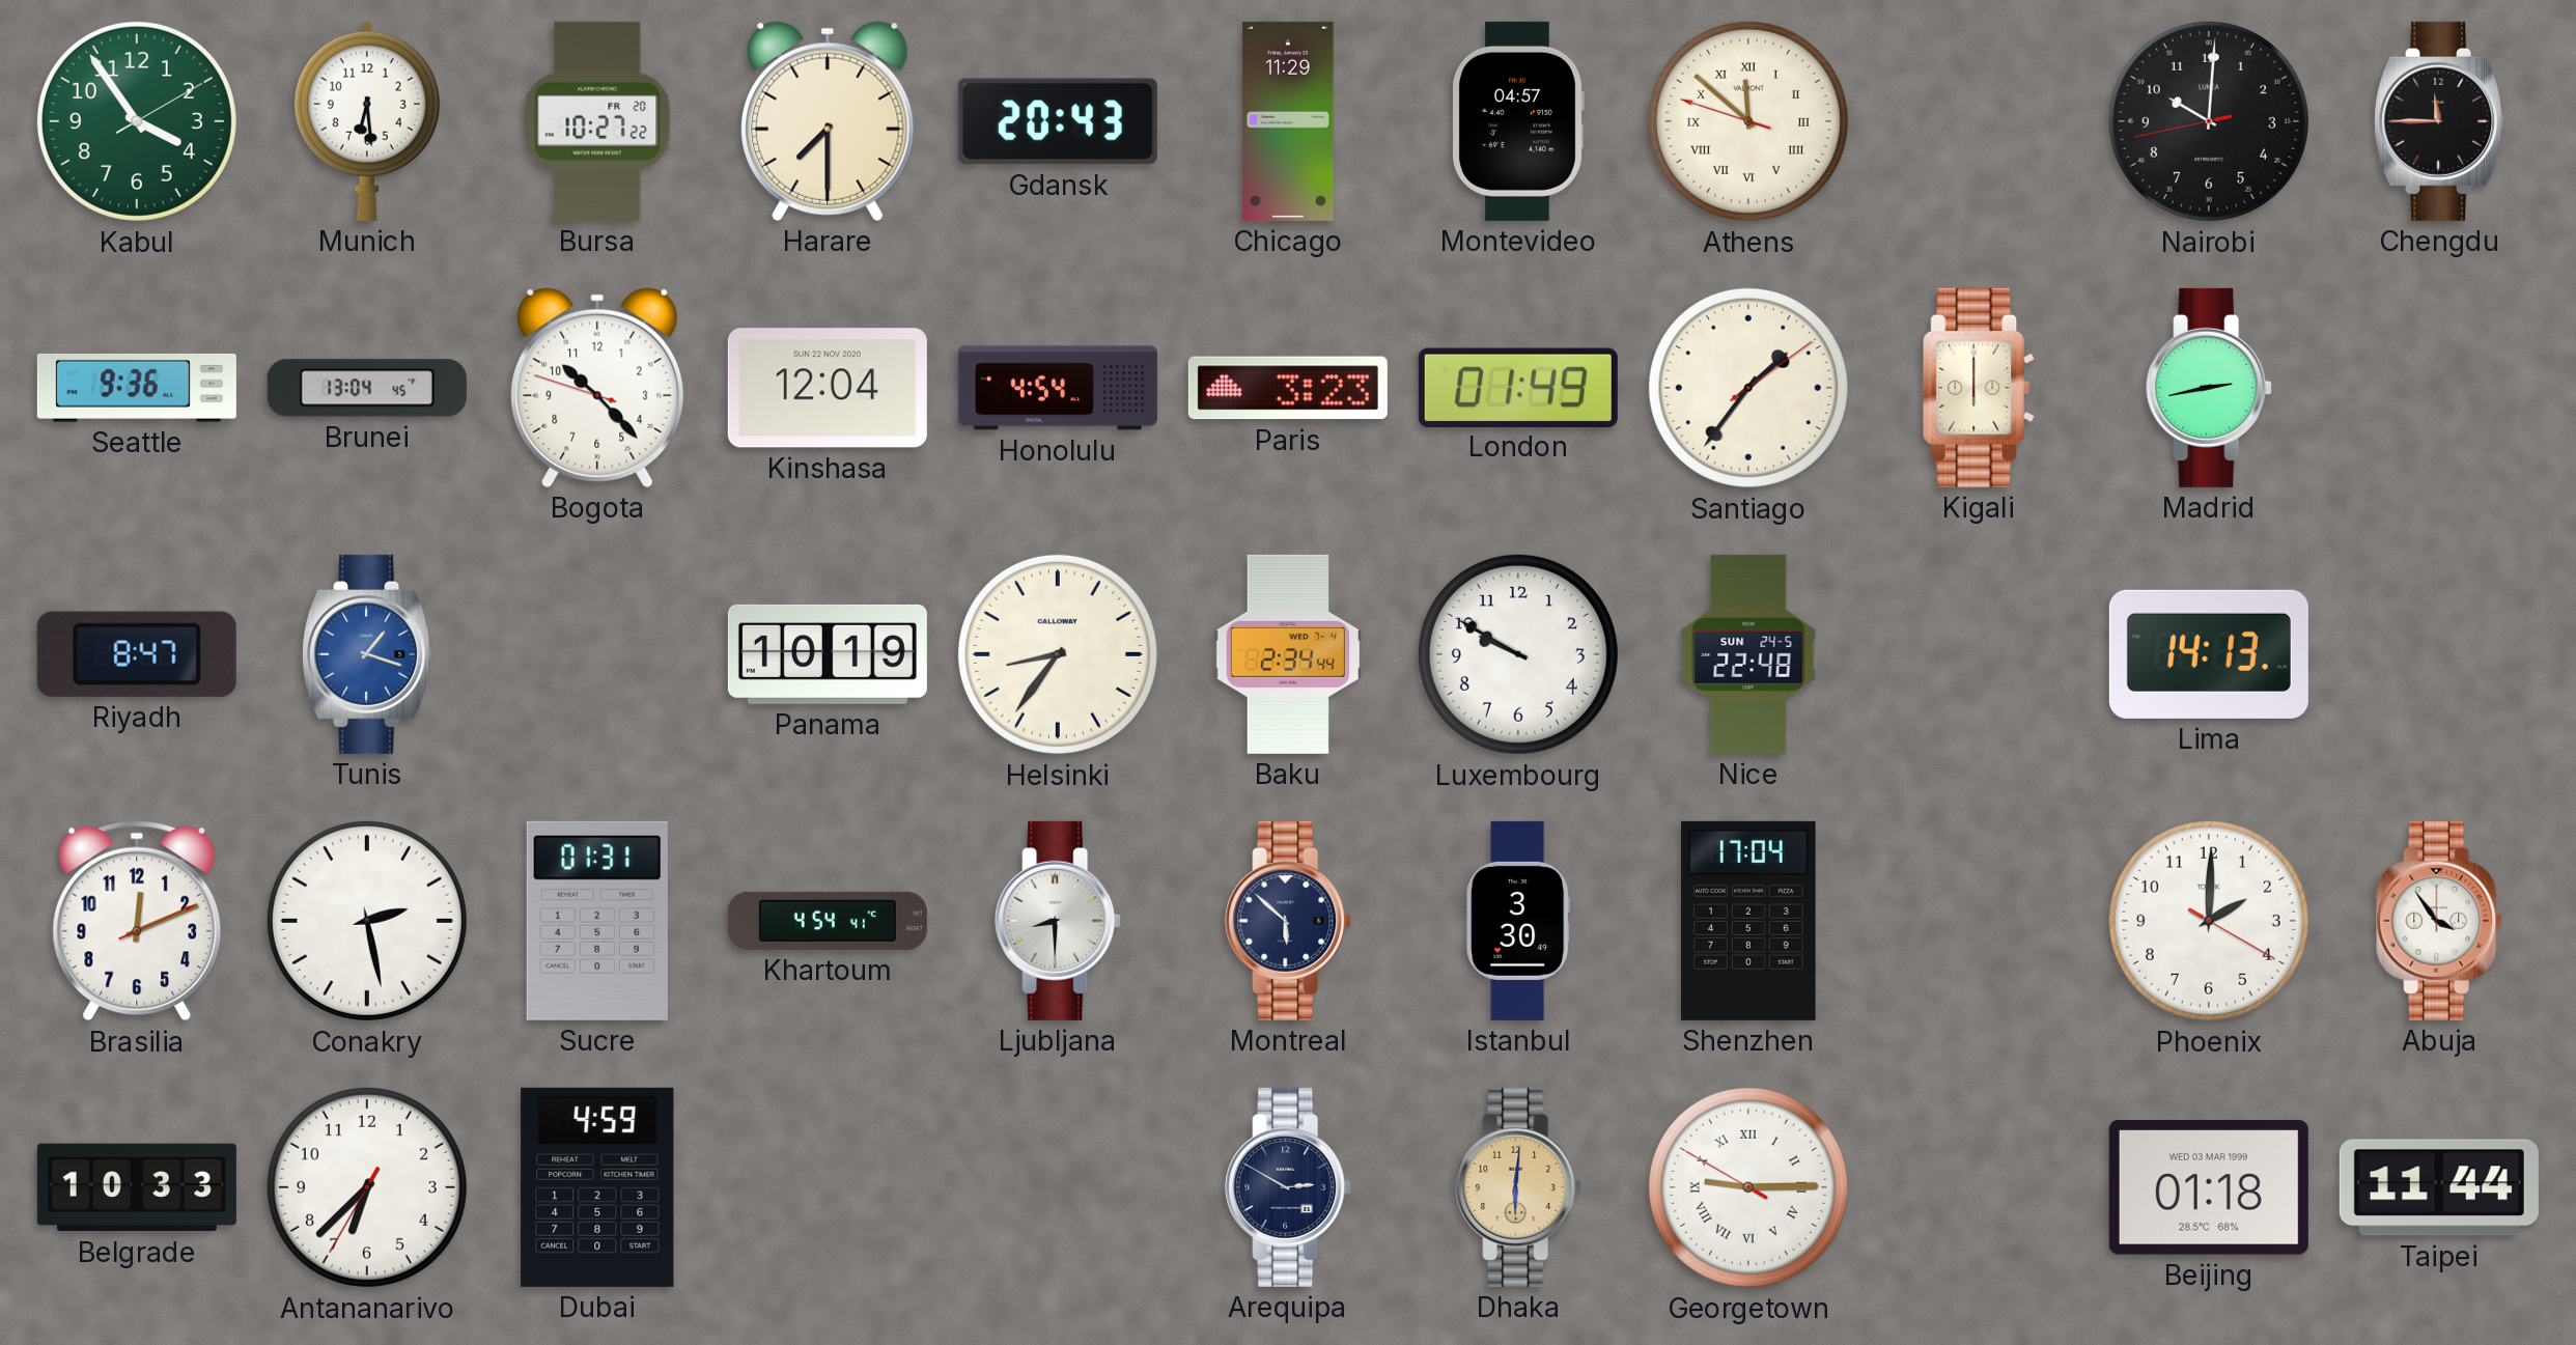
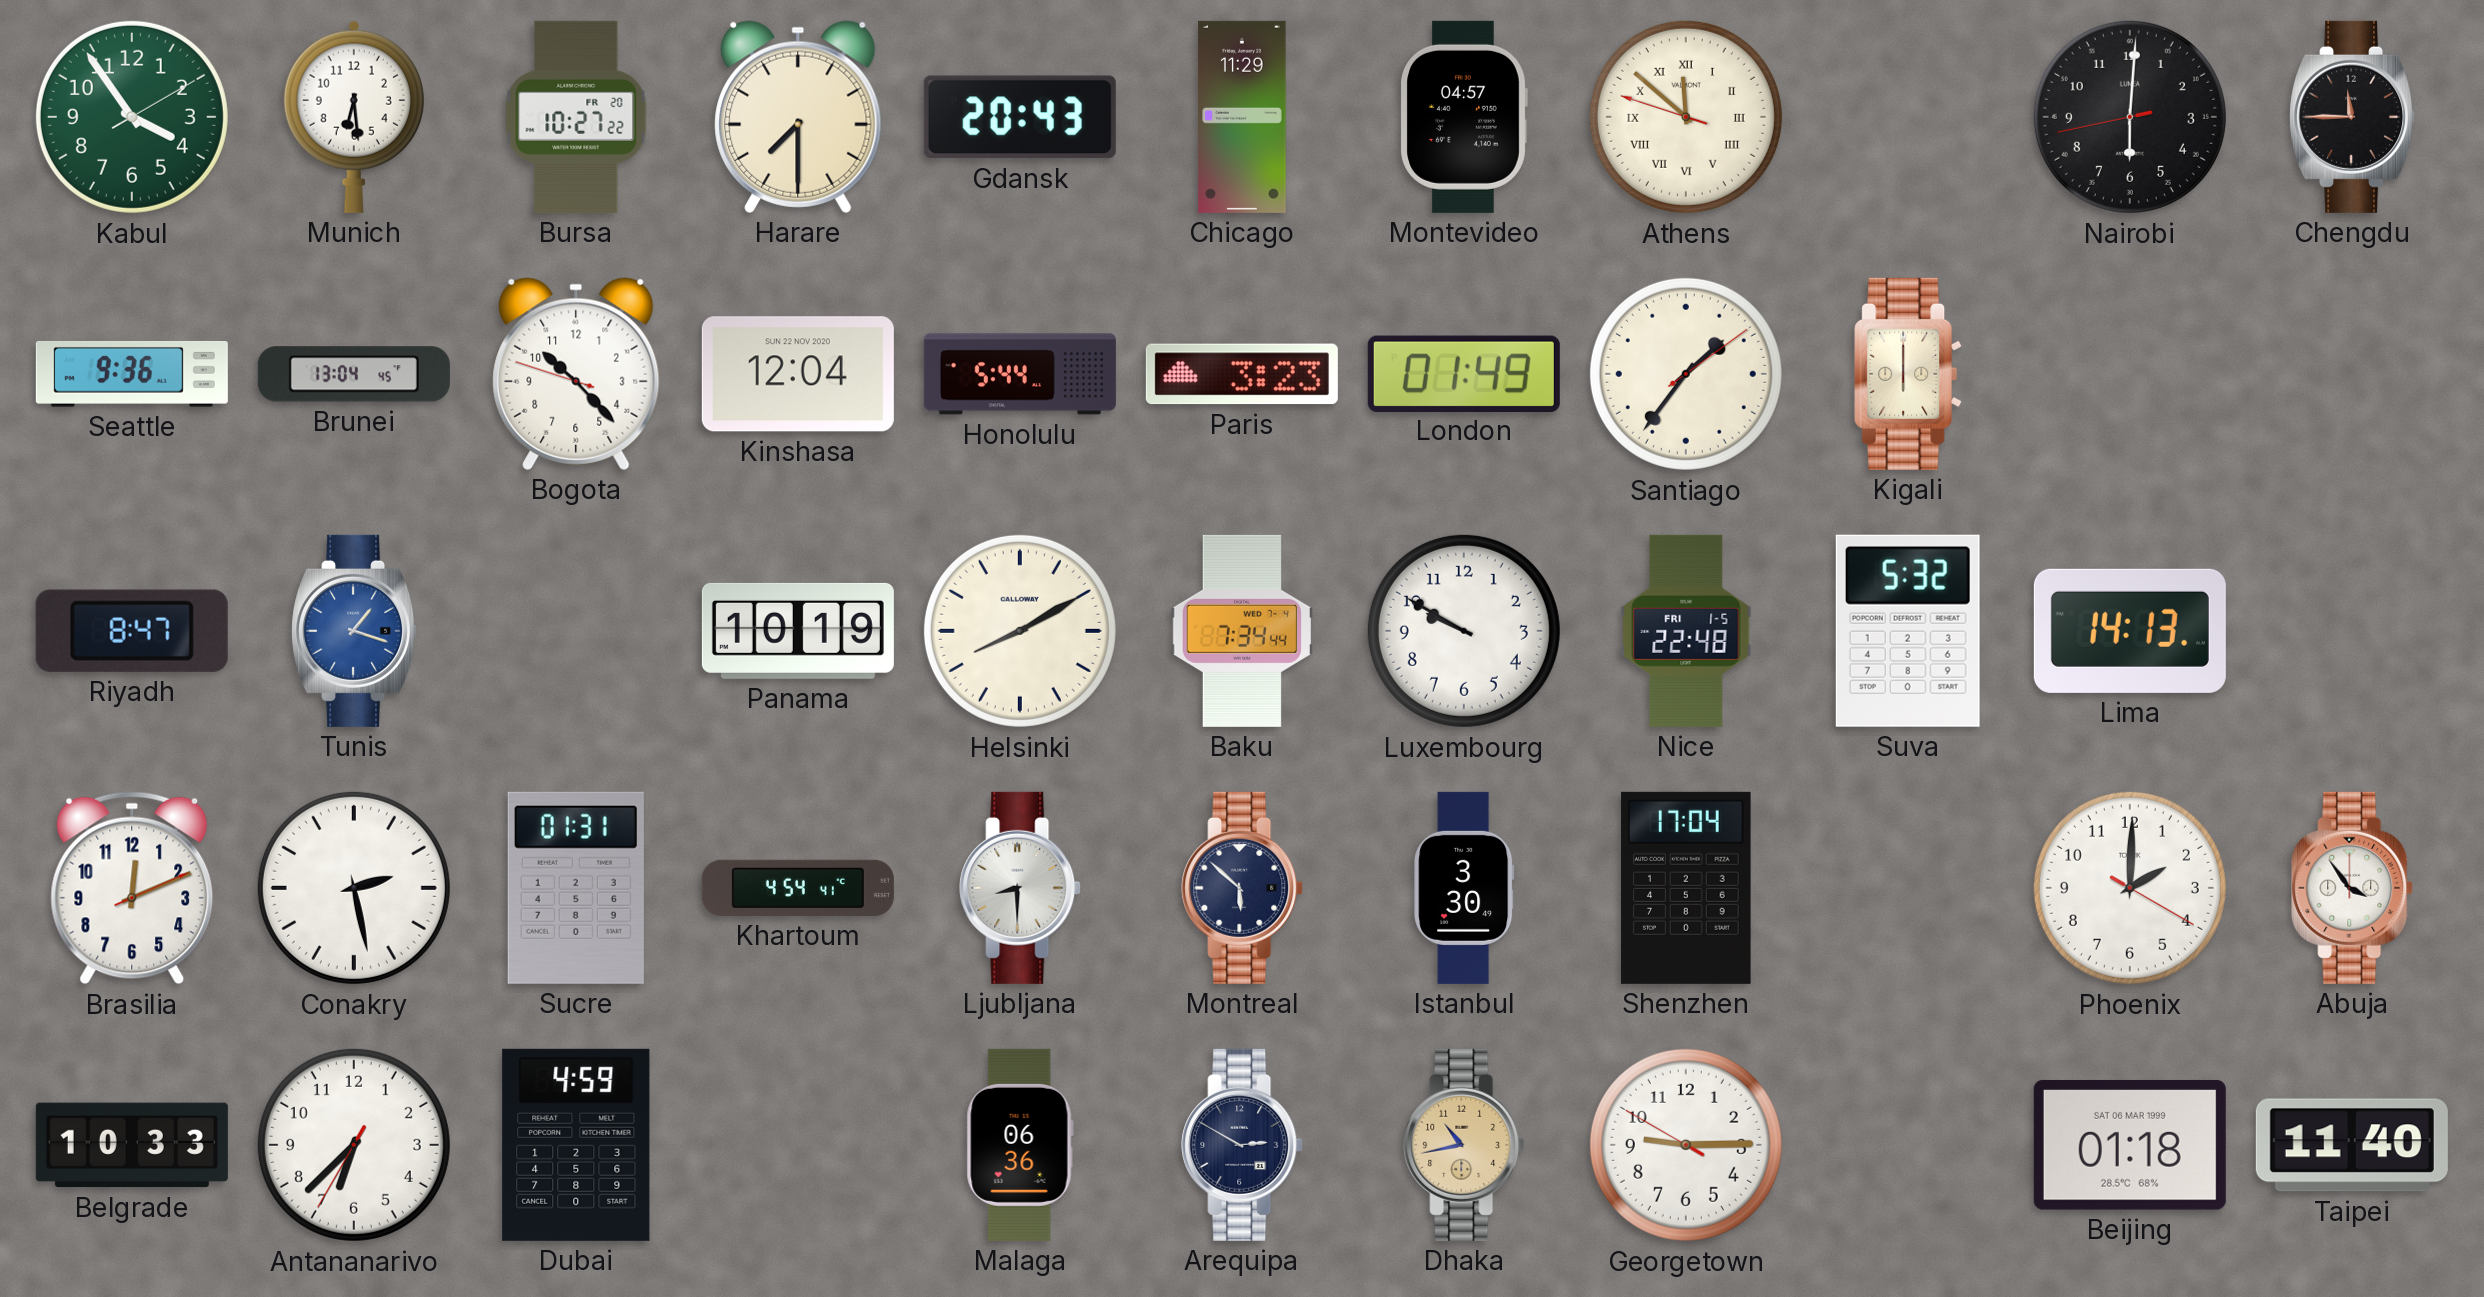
Nairobi: 10:00 -> 6:00 (2130, 117)
Honolulu: 4:54 -> 5:44 (1020, 374)
Madrid: 2:43 -> none (2209, 388)
Helsinki: 8:36 -> 8:10 (1020, 631)
Baku: 2:34 -> 7:34 (1242, 631)
Nice date: SUN 24-5 -> FRI 1-5 (1686, 631)
Suva: none -> 5:32 (1908, 631)
Malaga: none -> 06:36 (1020, 1145)
Dhaka: 6:01 -> 10:43 (1464, 1145)
Georgetown numerals: Roman -> Arabic (1686, 1145)
Beijing date: WED 03 MAR 1999 -> SAT 06 MAR 1999 (2130, 1145)
Taipei: 11:44 -> 11:40 (2352, 1145)
